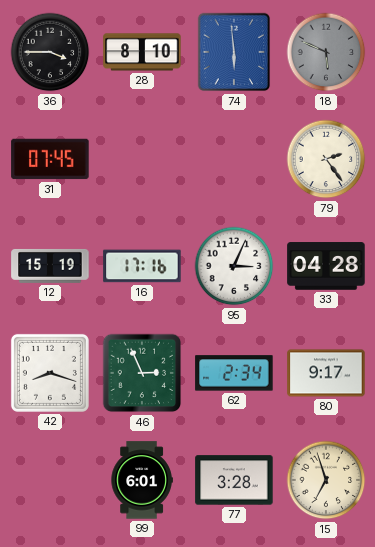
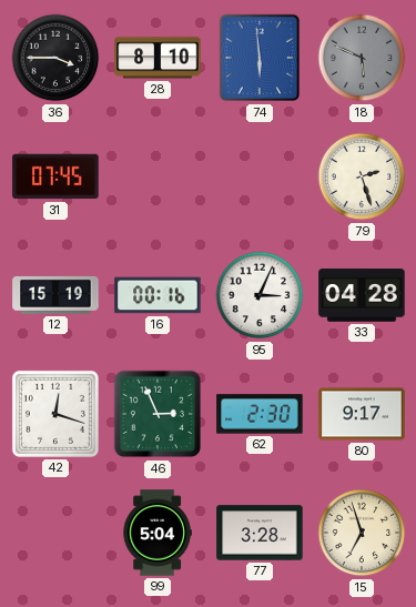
79: 2:24 -> 2:27 (362, 176)
16: 17:16 -> 00:16 (158, 295)
42: 8:18 -> 12:18 (55, 414)
62: 2:34 -> 2:30 (260, 414)
99: 6:01 -> 5:04 (158, 533)
